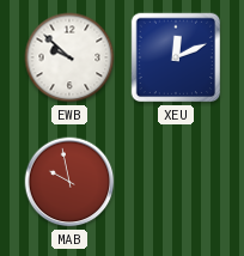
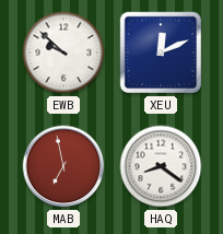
MAB: 9:58 -> 6:58 (63, 166)
HAQ: none -> 8:21 (161, 166)
